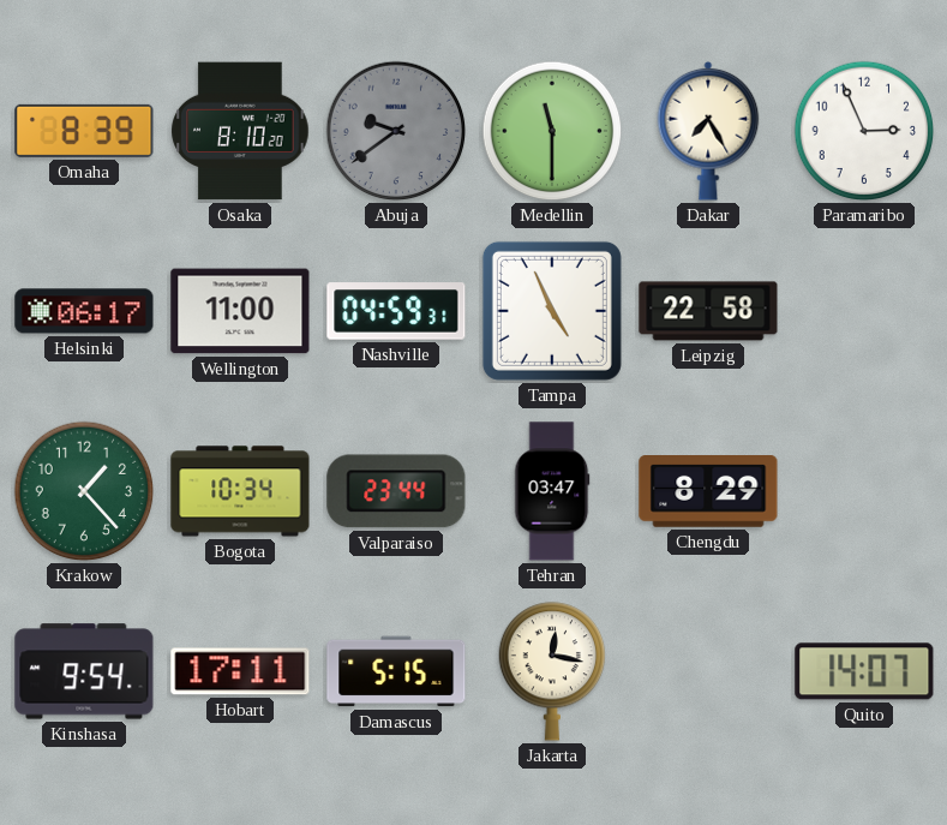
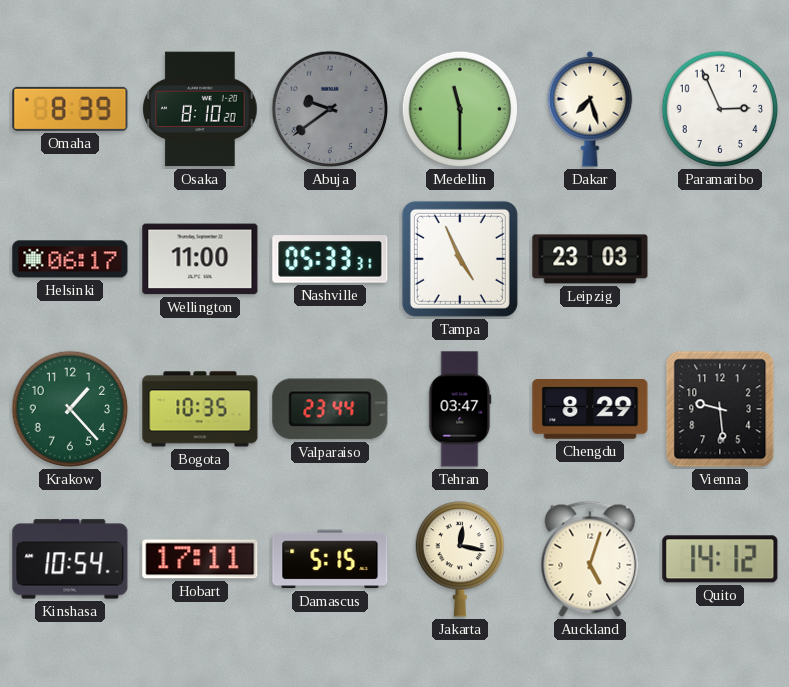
Dakar: 7:25 -> 7:27 (590, 109)
Nashville: 04:59 -> 05:33 (330, 259)
Leipzig: 22:58 -> 23:03 (590, 259)
Bogota: 10:34 -> 10:35 (200, 409)
Vienna: none -> 9:29 (720, 409)
Kinshasa: 9:54 -> 10:54 (70, 559)
Auckland: none -> 5:03 (590, 559)
Quito: 14:07 -> 14:12 (720, 559)
